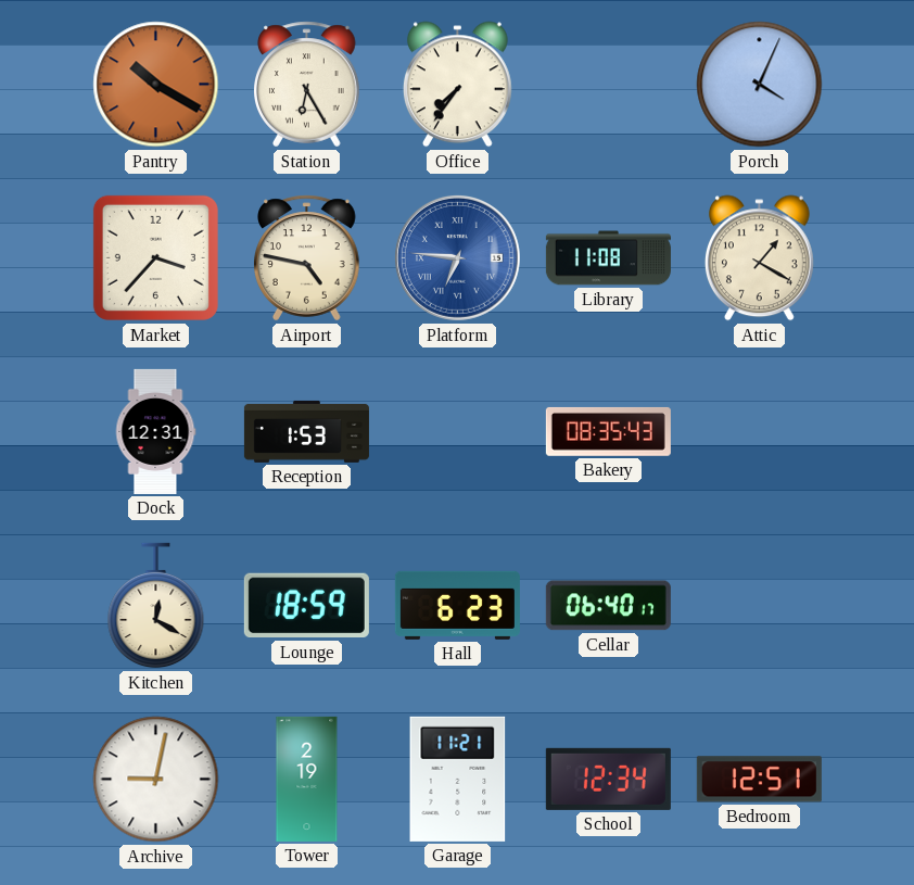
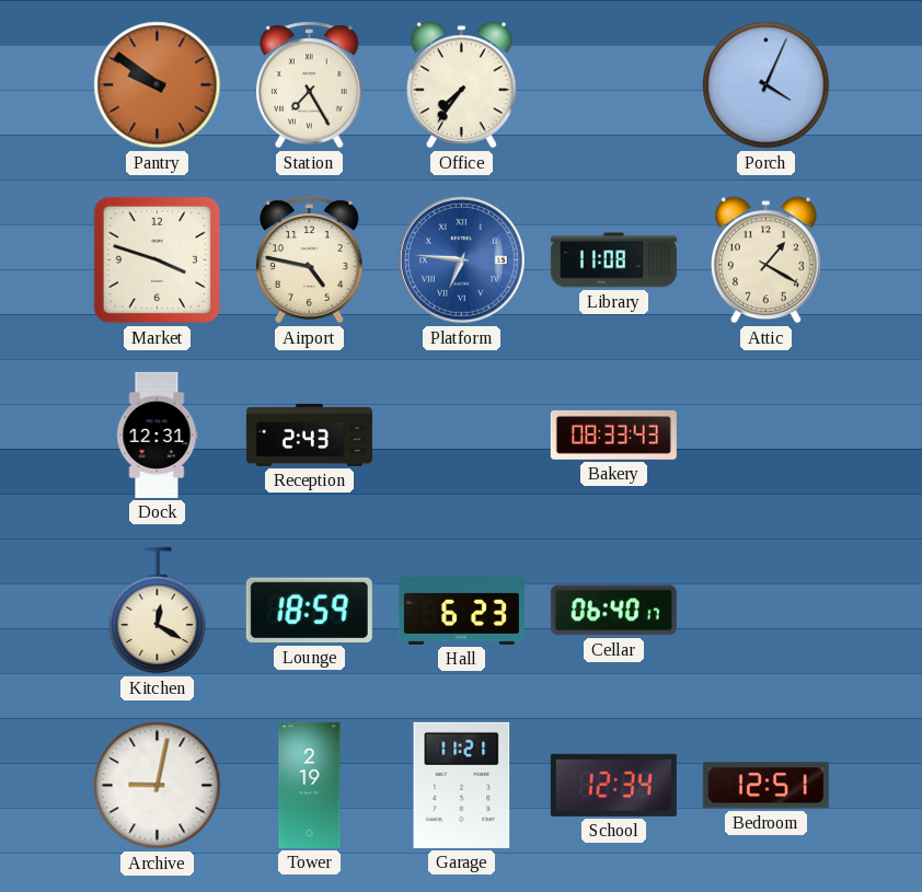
Pantry: 10:20 -> 9:51 (158, 85)
Station: 6:25 -> 7:25 (310, 85)
Market: 3:37 -> 3:48 (157, 259)
Reception: 1:53 -> 2:43 (309, 435)
Bakery: 08:35 -> 08:33 (613, 435)
